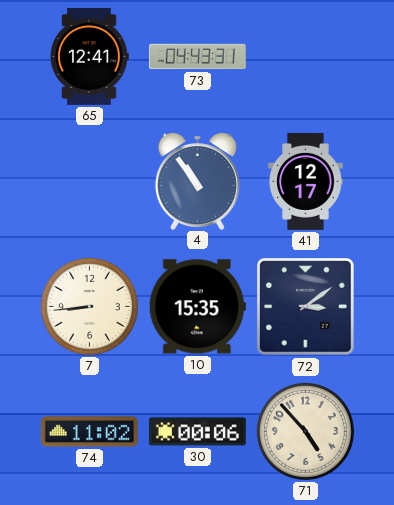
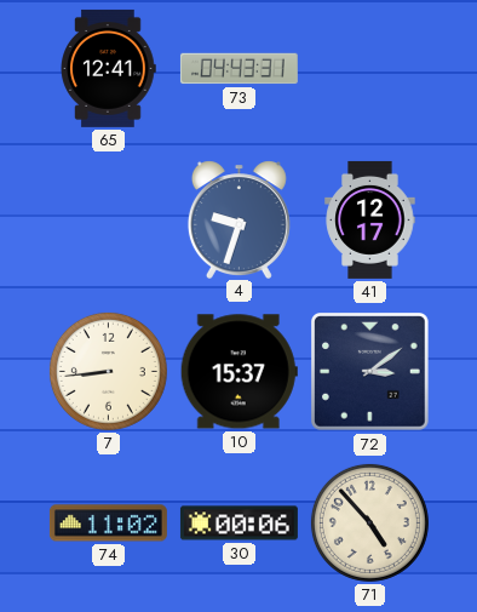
4: 10:54 -> 9:33 (238, 219)
10: 15:35 -> 15:37 (238, 372)
